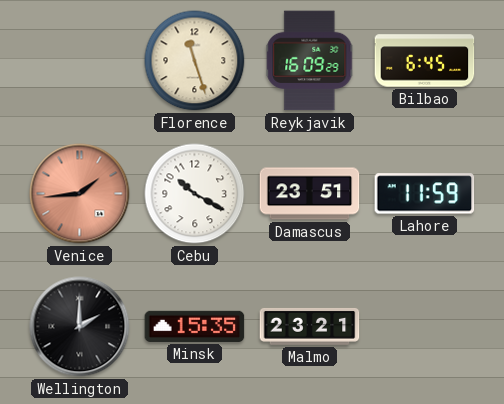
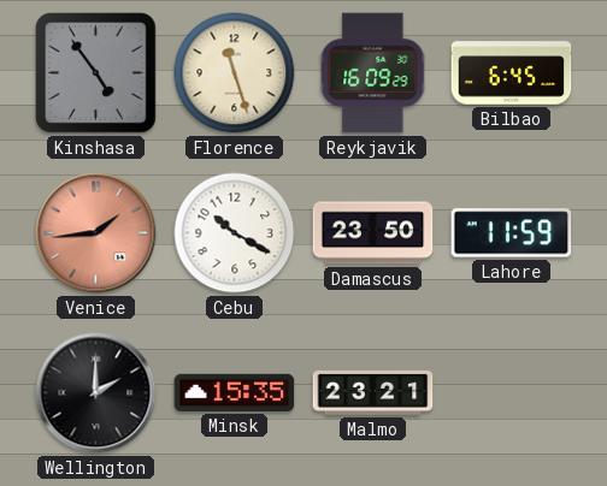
Kinshasa: none -> 4:54 (96, 73)
Damascus: 23:51 -> 23:50 (373, 233)
